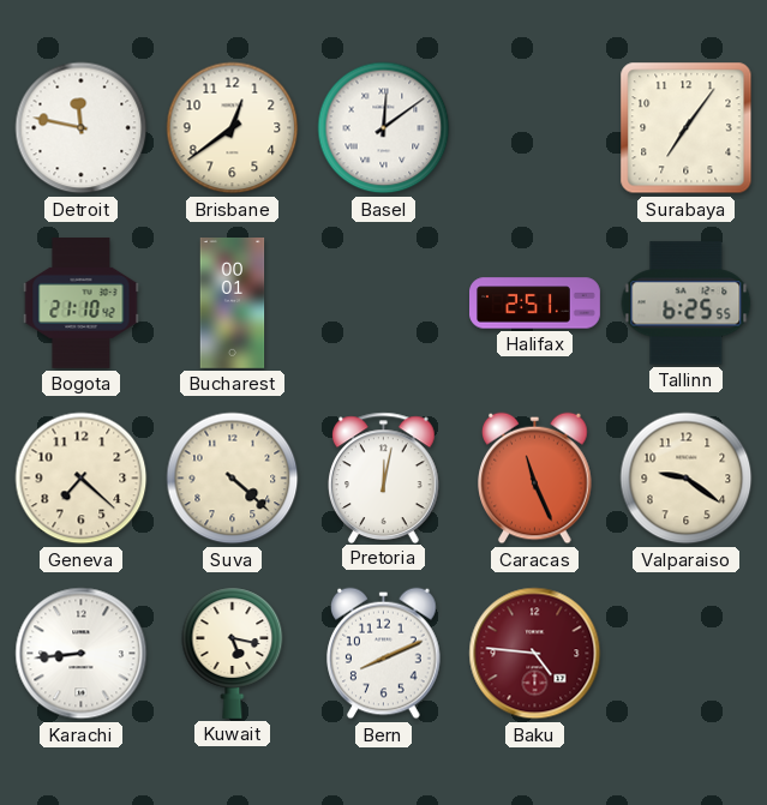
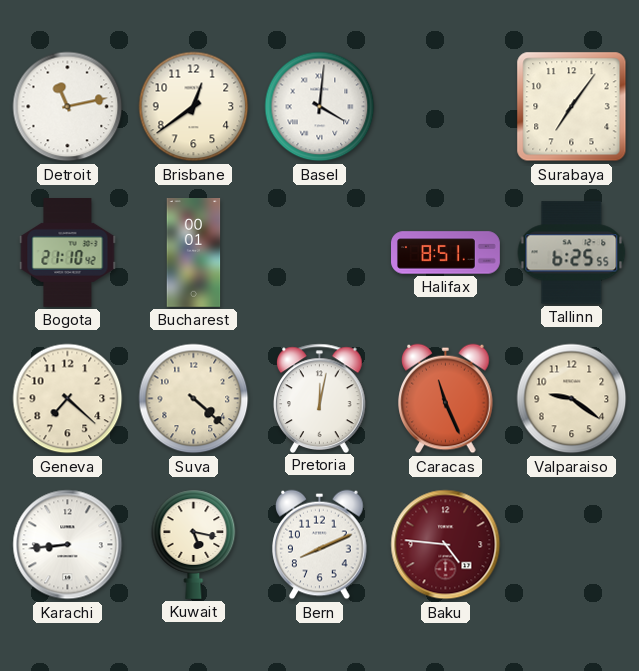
Detroit: 11:47 -> 11:13 (68, 107)
Basel: 12:09 -> 4:01 (320, 107)
Halifax: 2:51 -> 8:51 (446, 253)
